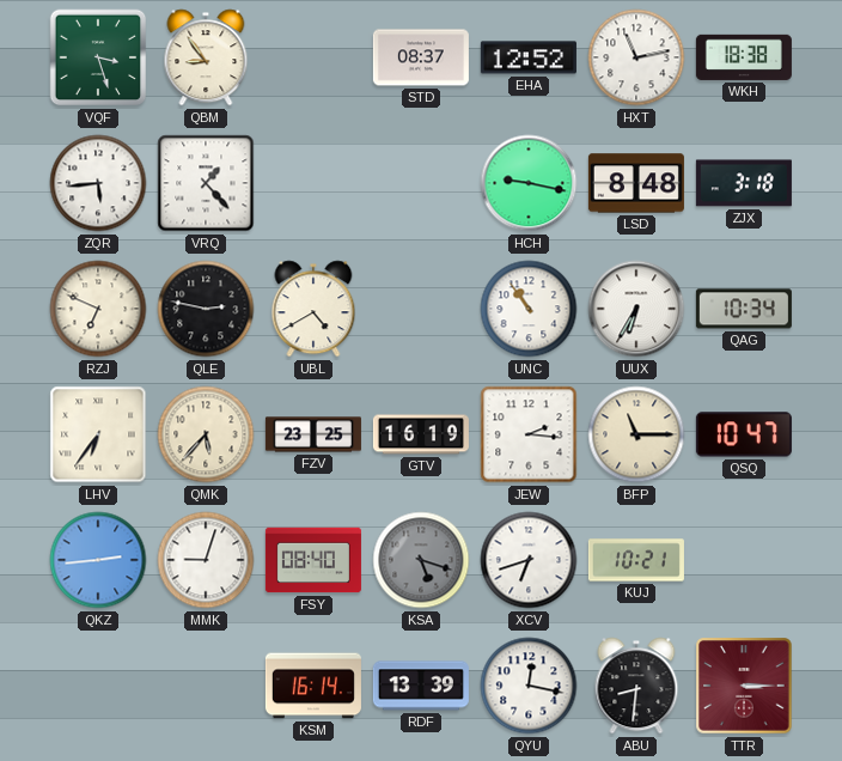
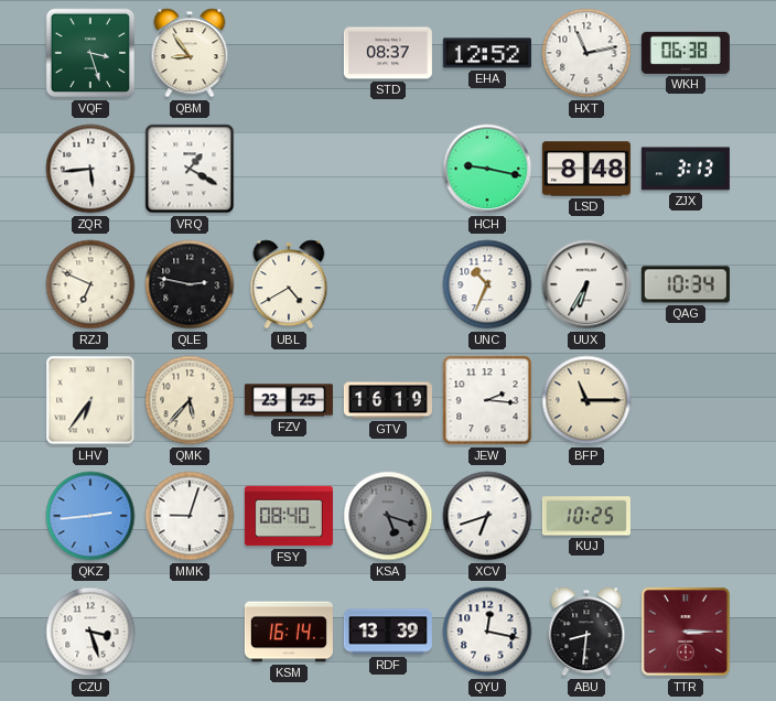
WKH: 18:38 -> 06:38 (686, 53)
VRQ: 1:23 -> 1:20 (190, 169)
ZJX: 3:18 -> 3:13 (686, 169)
UNC: 10:54 -> 10:34 (487, 284)
QSQ: 10:47 -> none (744, 434)
KUJ: 10:21 -> 10:25 (586, 516)
CZU: none -> 3:27 (90, 632)
